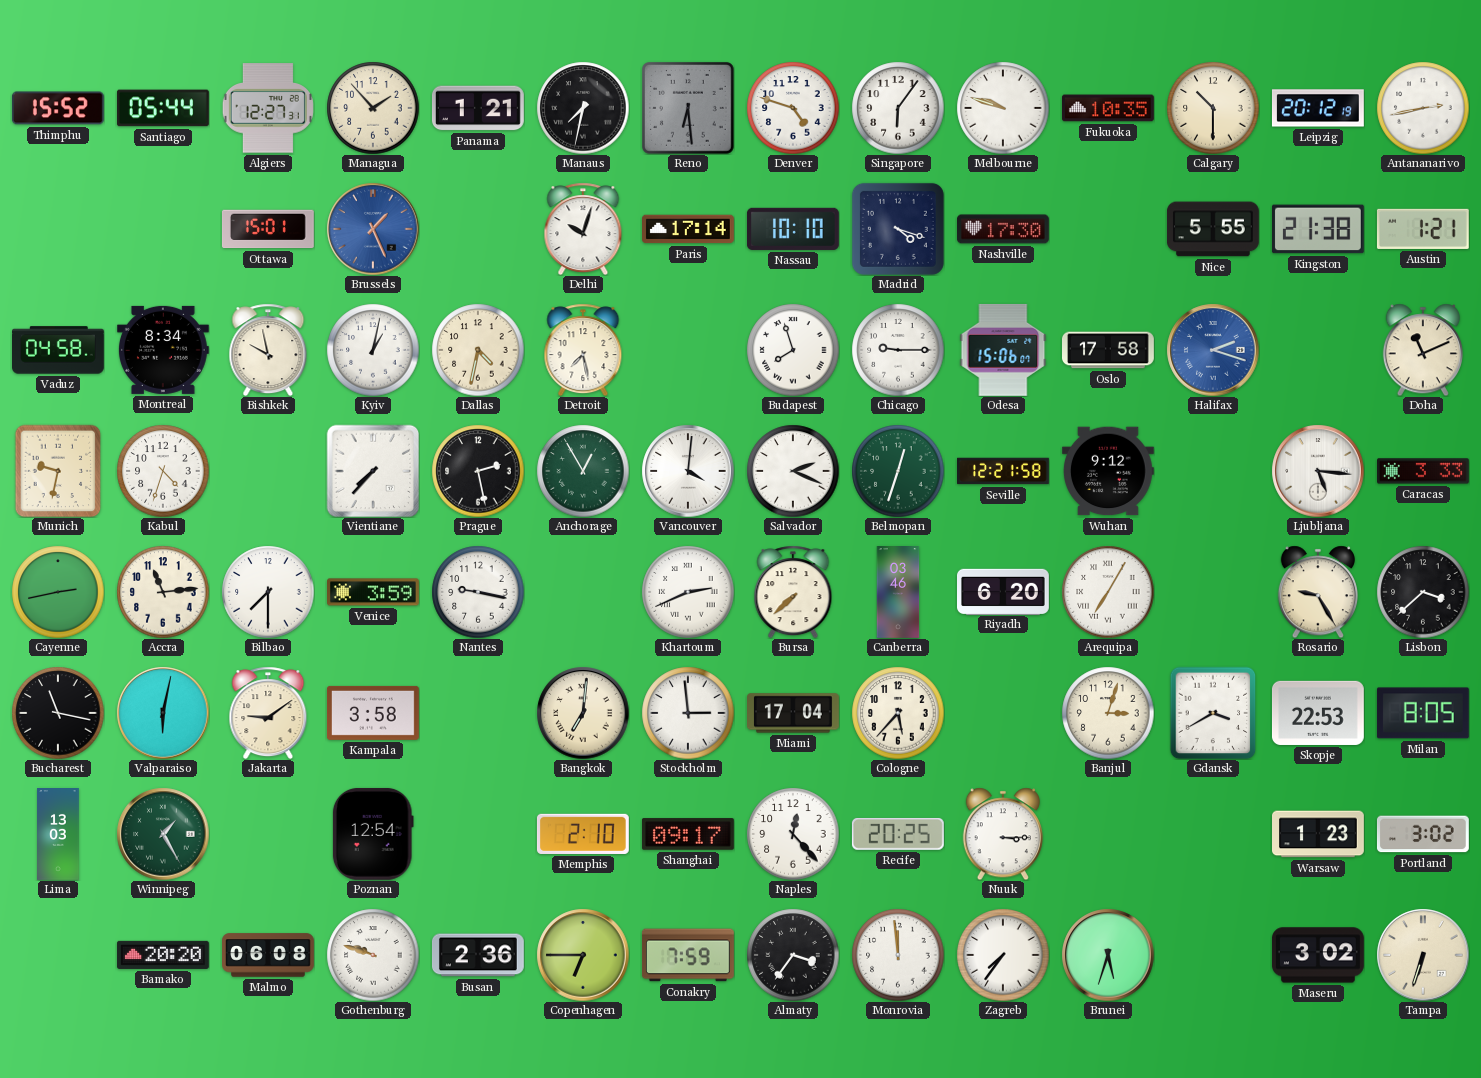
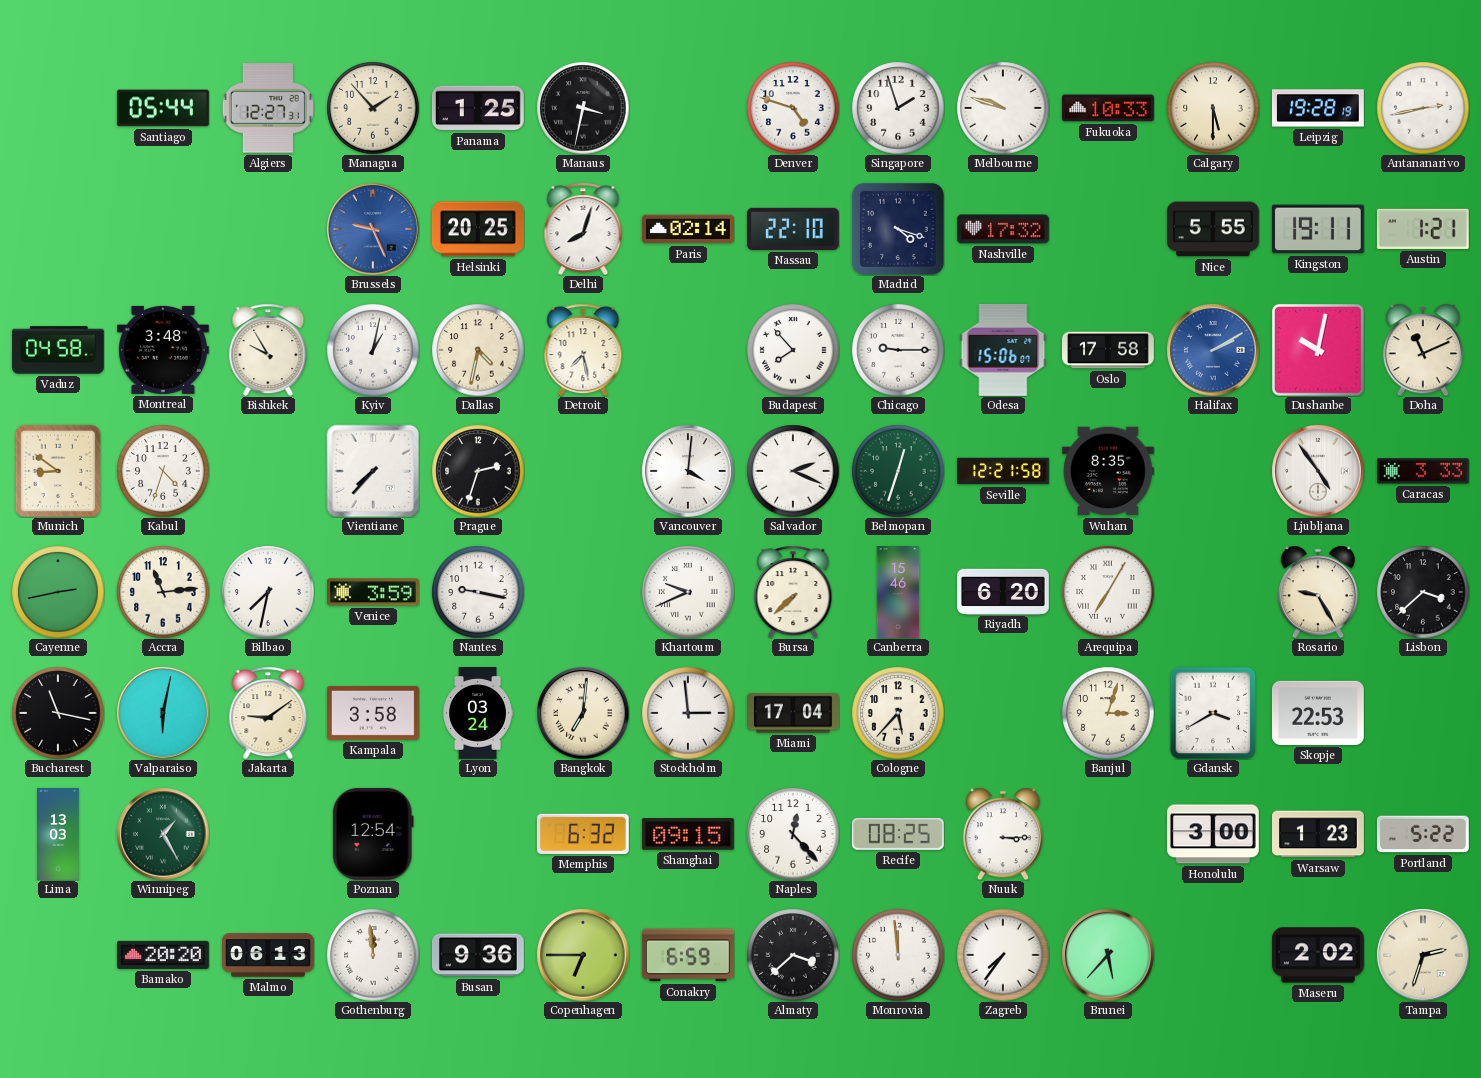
Thimphu: 15:52 -> none (58, 108)
Panama: 1:21 -> 1:25 (478, 108)
Manaus: 7:32 -> 3:32 (583, 108)
Reno: 6:29 -> none (688, 108)
Singapore: 6:06 -> 1:57 (898, 108)
Fukuoka: 10:35 -> 10:33 (1108, 108)
Calgary: 10:30 -> 5:30 (1213, 108)
Leipzig: 20:12 -> 19:28 (1318, 108)
Ottawa: 15:01 -> none (268, 229)
Brussels: 1:26 -> 9:26 (373, 229)
Helsinki: none -> 20:25 (478, 229)
Delhi: 10:03 -> 8:03 (583, 229)
Paris: 17:14 -> 02:14 (689, 229)
Nassau: 10:10 -> 22:10 (793, 229)
Nashville: 17:30 -> 17:32 (1004, 229)
Kingston: 21:38 -> 19:11 (1318, 229)
Montreal: 8:34 -> 3:48 (163, 350)
Bishkek: 9:58 -> 9:55 (268, 350)
Budapest: 7:57 -> 7:53 (793, 350)
Halifax: 2:18 -> 2:10 (1213, 350)
Dushanbe: none -> 10:02 (1318, 350)
Munich: 9:32 -> 8:51 (58, 471)
Prague: 2:28 -> 2:33 (478, 471)
Anchorage: 12:55 -> none (583, 471)
Wuhan: 9:12 -> 8:35 (1108, 471)
Ljubljana: 5:16 -> 4:54 (1318, 471)
Bilbao: 7:30 -> 7:32 (268, 592)
Khartoum: 2:41 -> 9:41 (688, 592)
Canberra: 03:46 -> 15:46 (898, 593)
Lyon: none -> 03:24 (478, 714)
Milan: 8:05 -> none (1423, 713)
Memphis: 2:10 -> 6:32 (583, 834)
Shanghai: 09:17 -> 09:15 (688, 834)
Recife: 20:25 -> 08:25 (898, 834)
Honolulu: none -> 3:00 (1213, 834)
Portland: 3:02 -> 5:22 (1423, 834)
Malmo: 06:08 -> 06:13 (269, 955)
Gothenburg: 9:48 -> 11:59 (373, 955)
Busan: 2:36 -> 9:36 (479, 955)
Conakry: 7:59 -> 6:59 (688, 955)
Almaty: 3:36 -> 3:38 (793, 955)
Brunei: 5:33 -> 5:37 (1108, 955)
Maseru: 3:02 -> 2:02 (1318, 955)
Tampa: 6:33 -> 2:33 (1423, 955)
